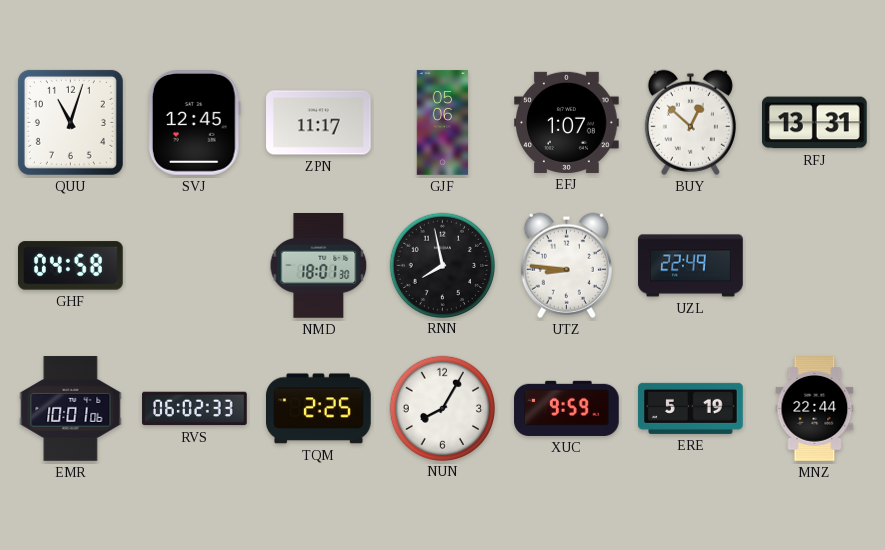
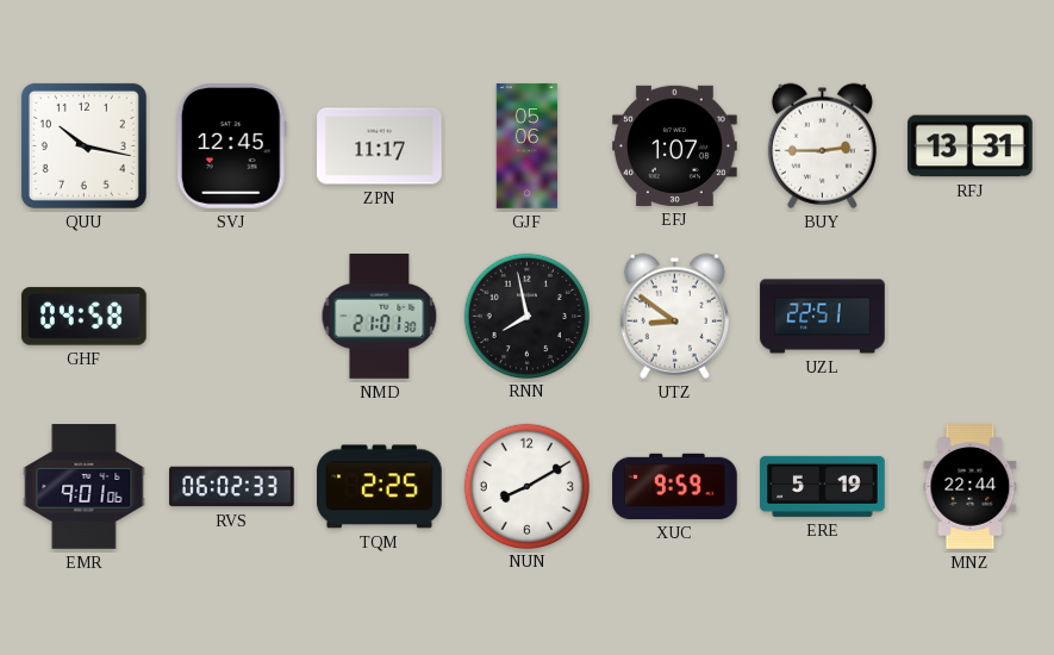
QUU: 11:03 -> 10:17 (83, 145)
BUY: 12:52 -> 2:45 (822, 145)
NMD: 18:01 -> 21:01 (380, 317)
UTZ: 8:46 -> 8:51 (674, 316)
UZL: 22:49 -> 22:51 (823, 317)
EMR: 10:01 -> 9:01 (85, 487)
NUN: 8:05 -> 8:10 (526, 486)
